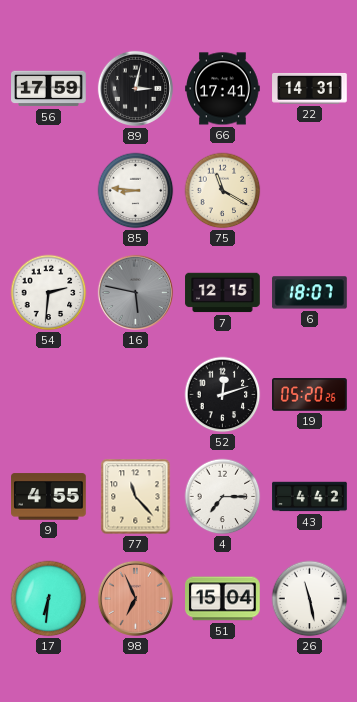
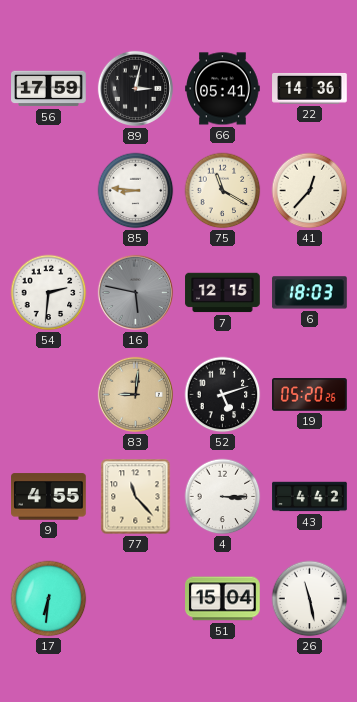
66: 17:41 -> 05:41 (223, 89)
22: 14:31 -> 14:36 (310, 89)
41: none -> 12:37 (310, 191)
6: 18:07 -> 18:03 (310, 293)
83: none -> 9:01 (135, 394)
52: 12:12 -> 5:12 (223, 395)
4: 7:15 -> 3:15 (223, 497)
98: 6:56 -> none (135, 598)
